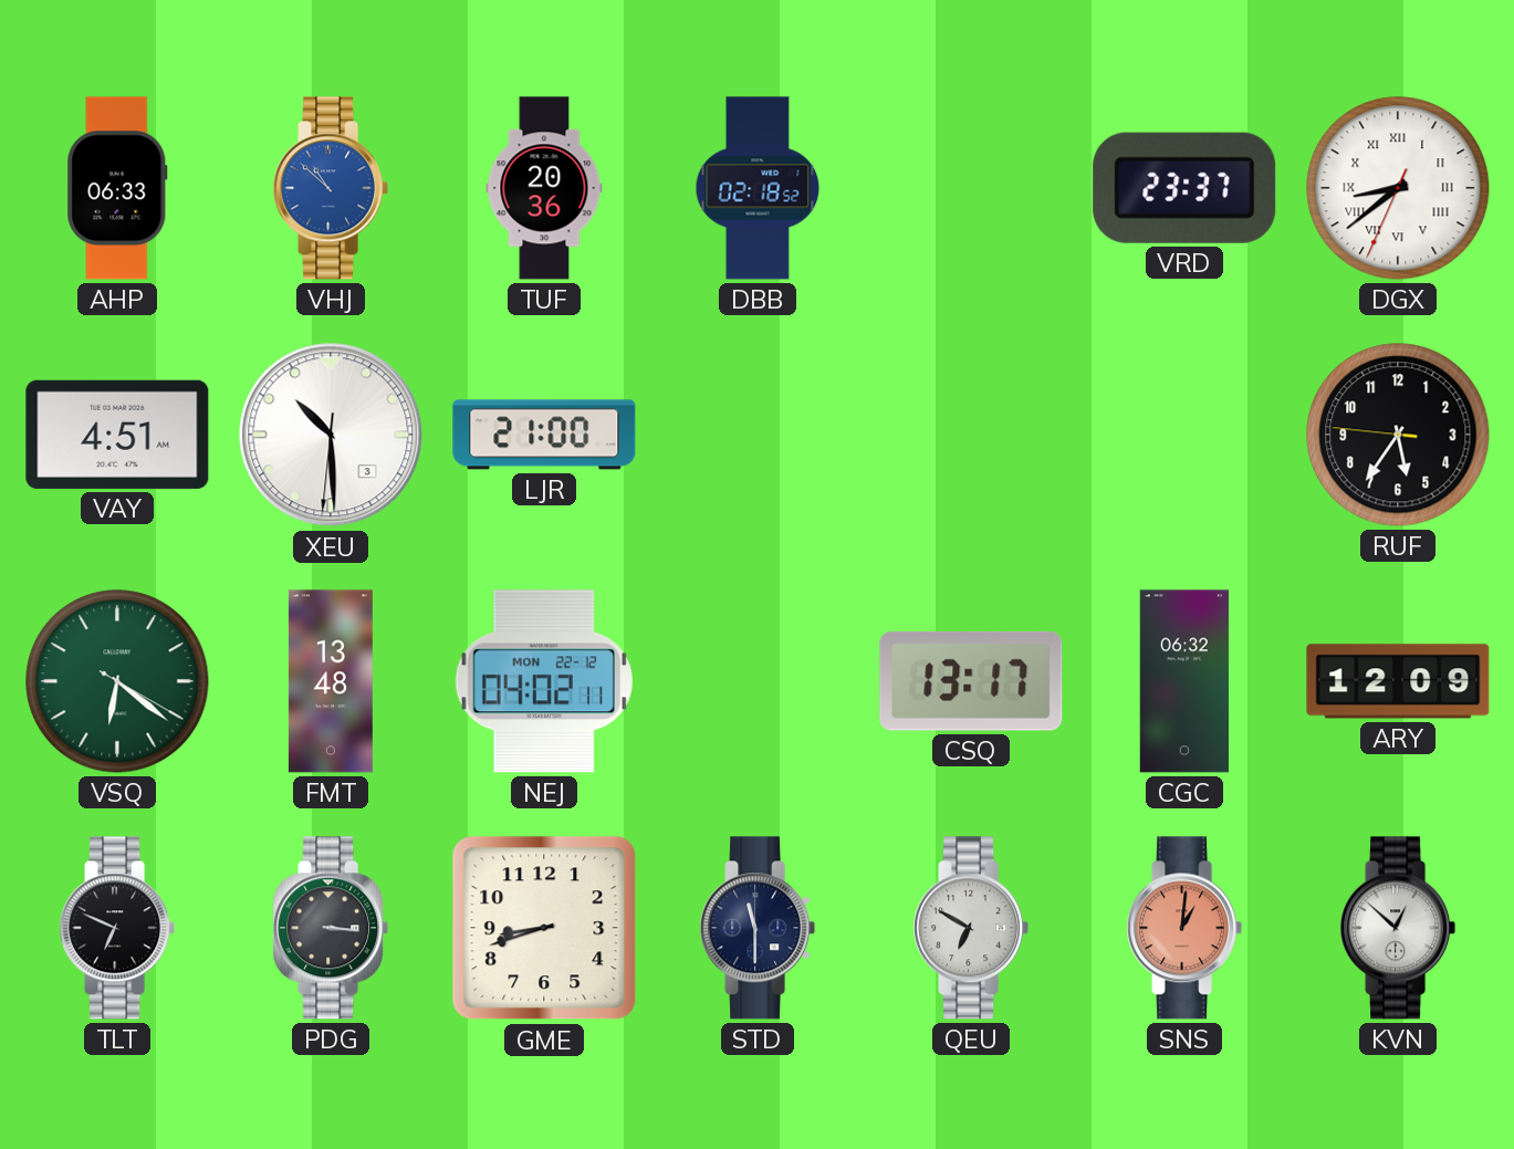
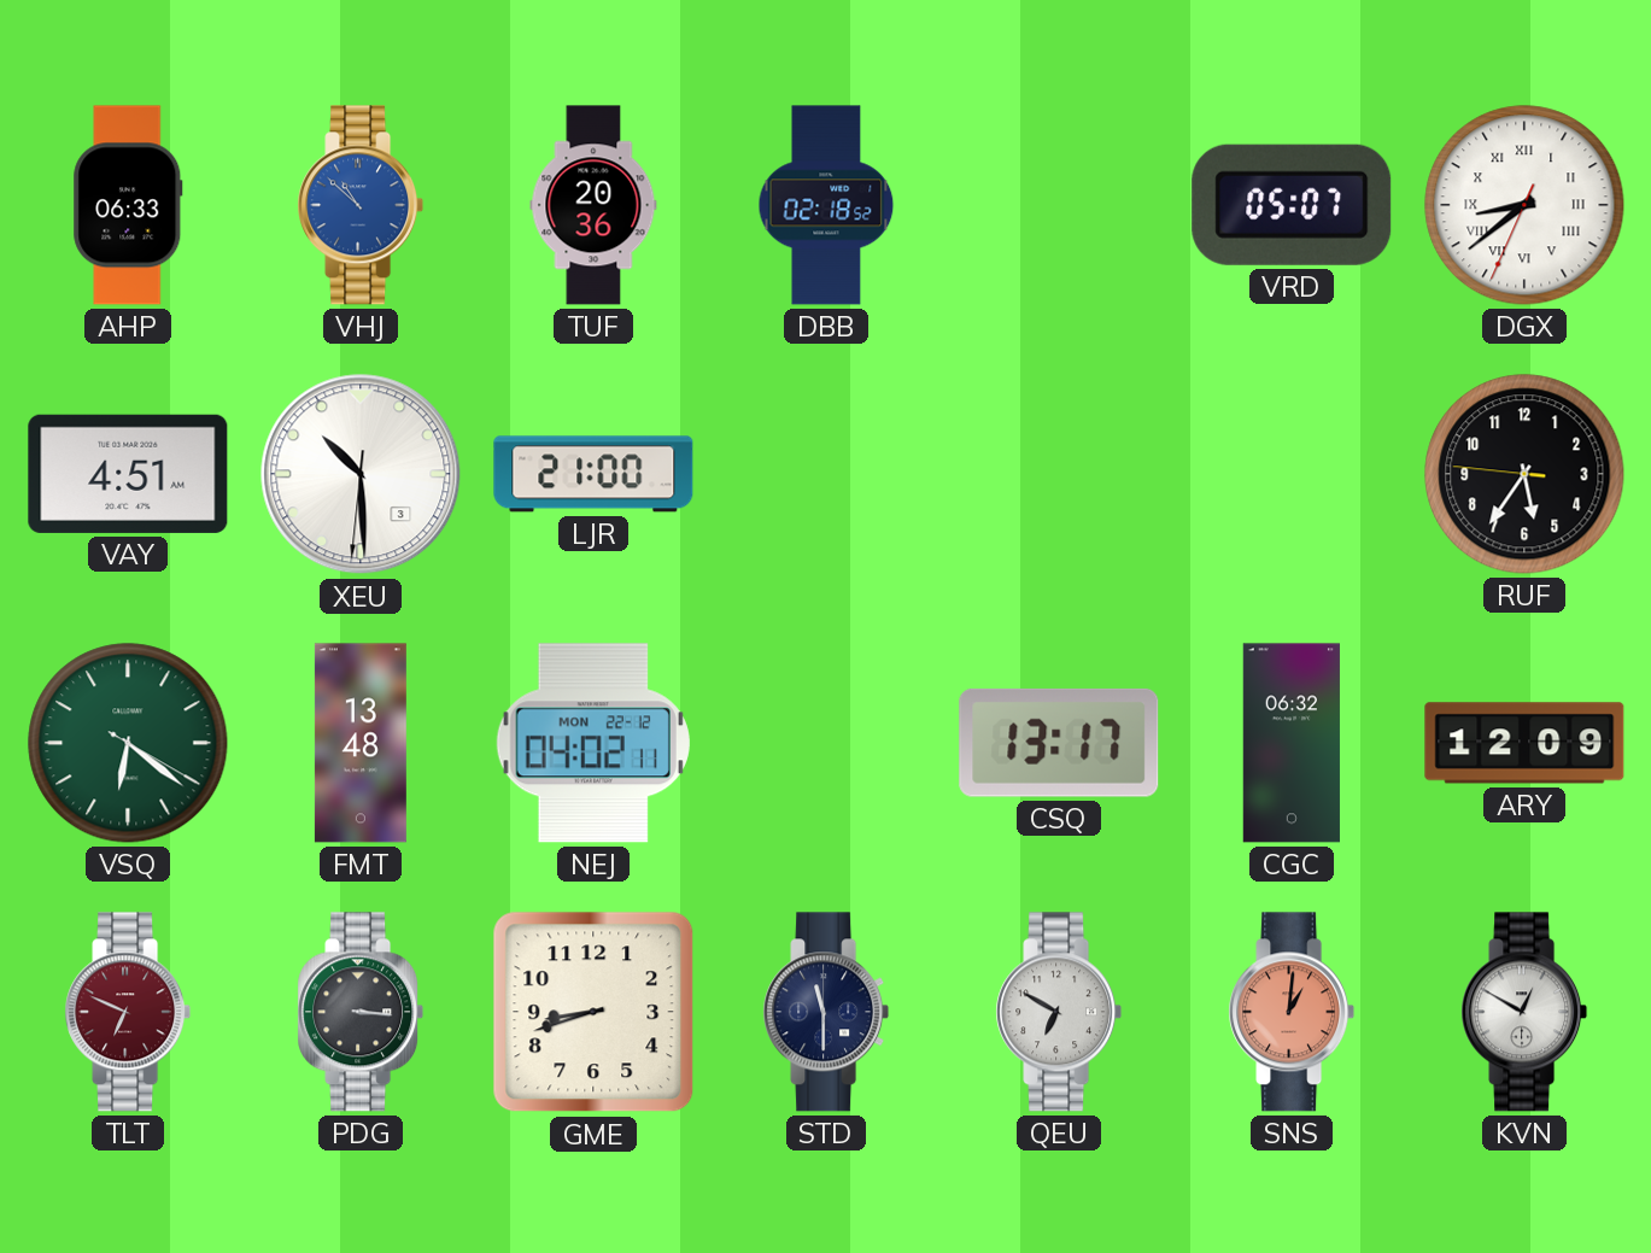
VRD: 23:37 -> 05:07 (1292, 205)
TLT dial: black -> burgundy (128, 1012)
KVN: 12:52 -> 12:50 (1524, 1012)
